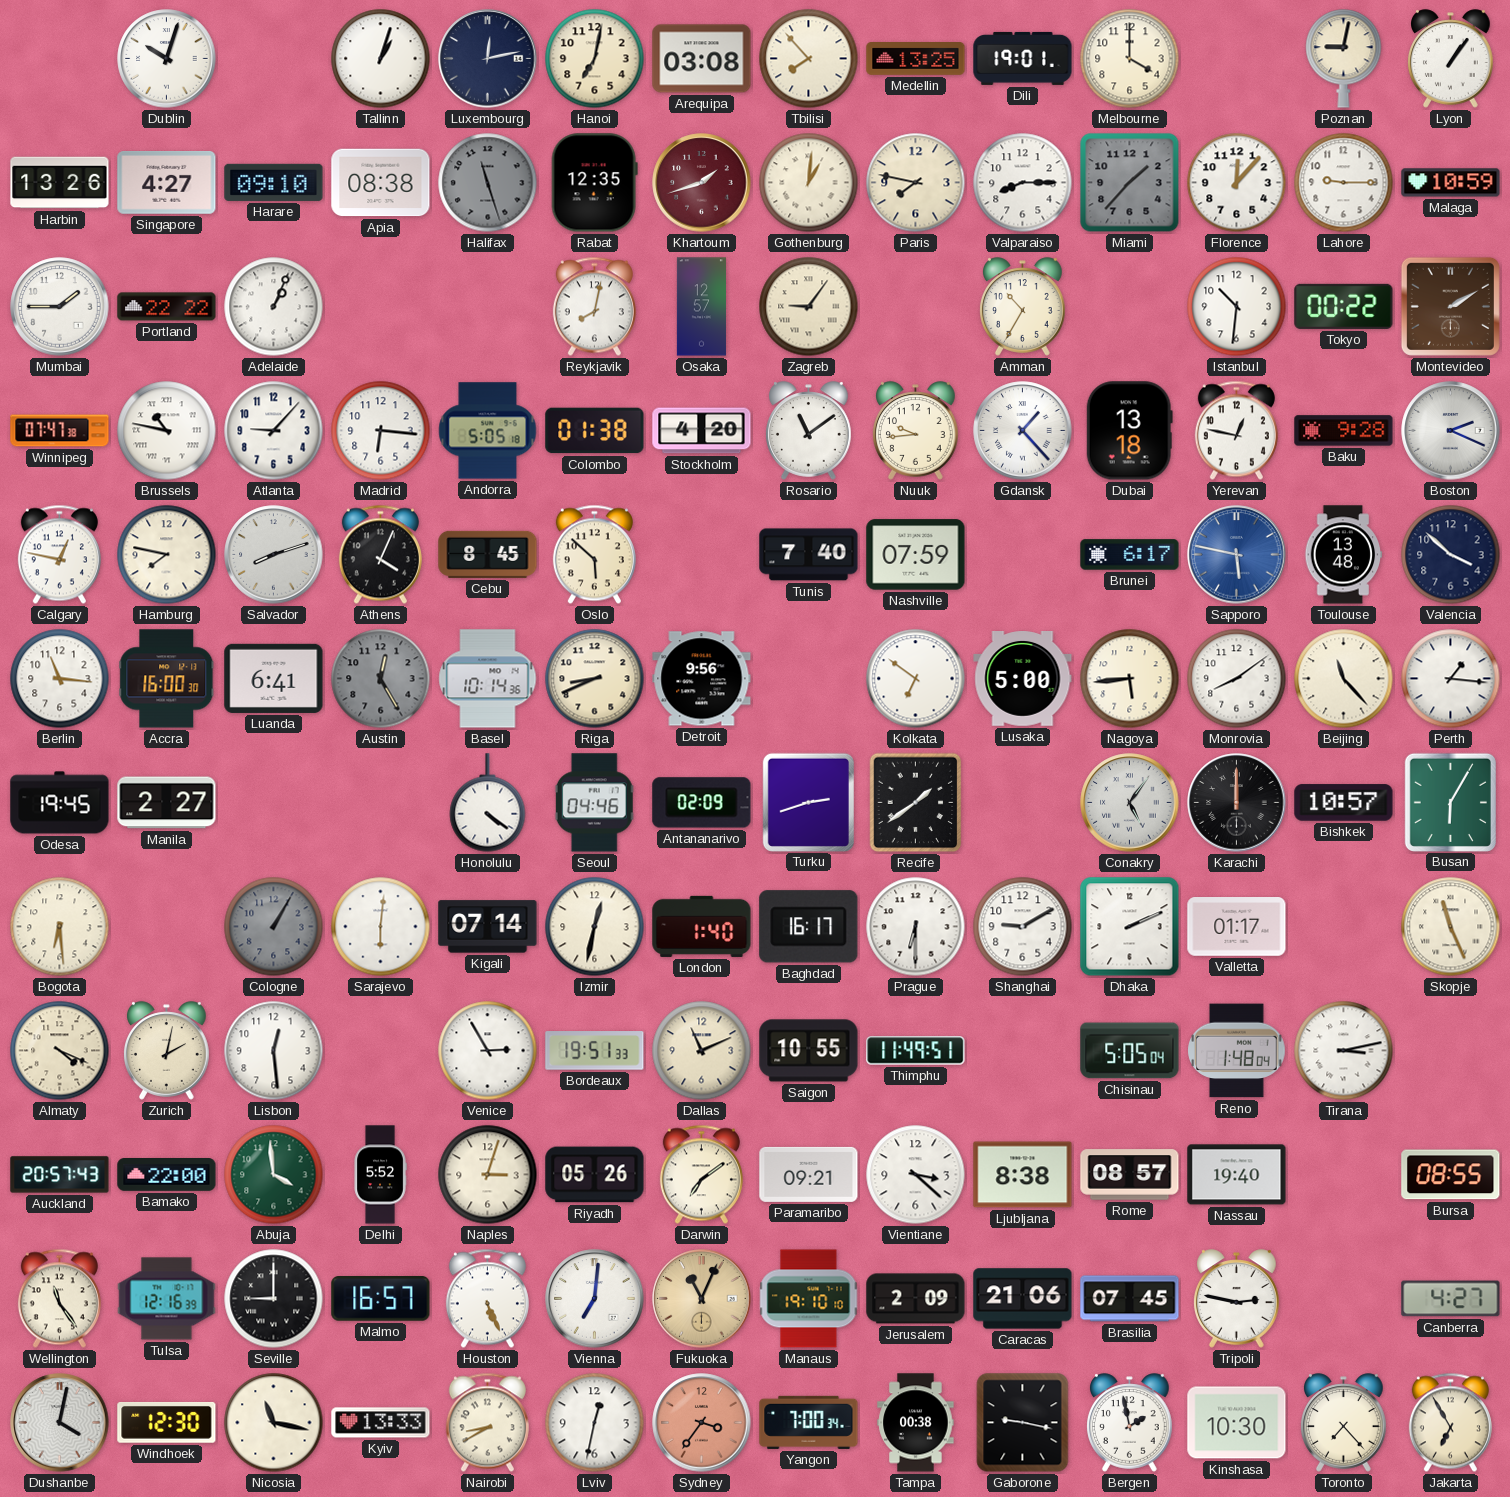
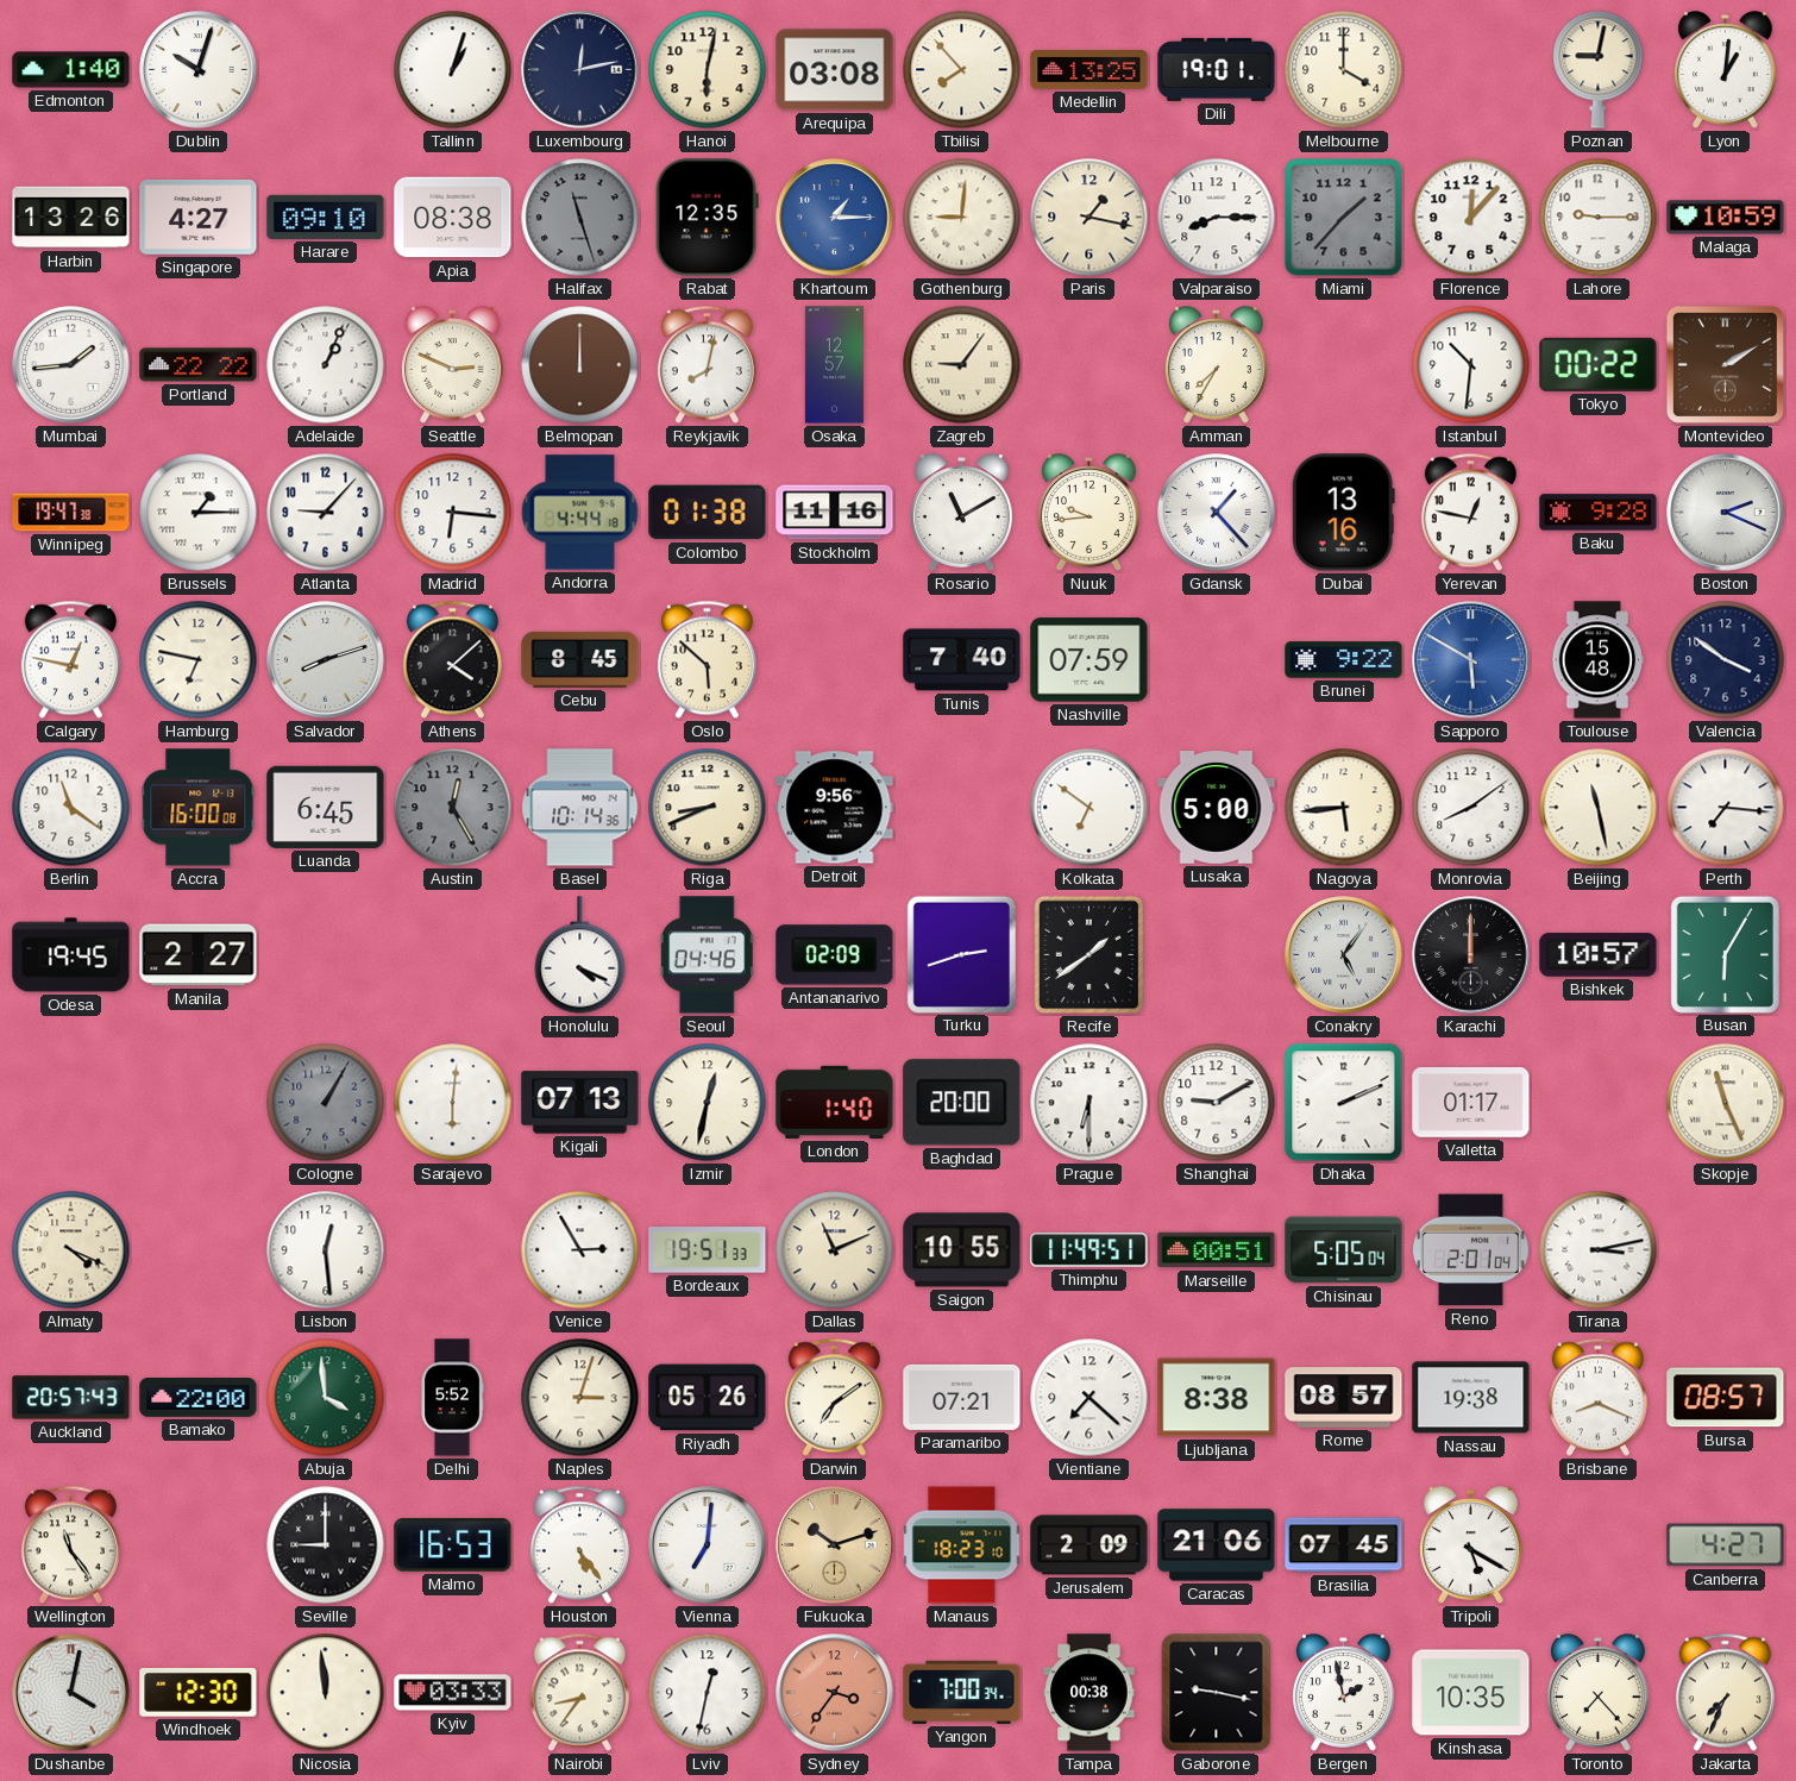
Edmonton: none -> 1:40 (71, 70)
Hanoi: 7:02 -> 6:02 (708, 70)
Lyon: 1:06 -> 1:01 (1726, 70)
Khartoum: 1:42 -> 1:15 (835, 218)
Khartoum dial: burgundy -> blue (835, 218)
Gothenburg: 1:01 -> 9:01 (962, 218)
Paris: 7:47 -> 1:17 (1089, 218)
Mumbai: 1:45 -> 1:44 (71, 365)
Seattle: none -> 2:49 (453, 365)
Belmopan: none -> 12:00 (580, 365)
Amman: 10:35 -> 7:35 (1217, 365)
Winnipeg: 07:47 -> 19:47 (71, 513)
Brussels: 10:47 -> 1:15 (199, 513)
Andorra: 5:05 -> 4:44 (580, 513)
Stockholm: 4:20 -> 11:16 (835, 513)
Rosario: 11:09 -> 11:10 (962, 513)
Dubai: 13:18 -> 13:16 (1343, 513)
Hamburg: 7:47 -> 6:47 (199, 660)
Athens: 4:04 -> 4:08 (452, 660)
Brunei: 6:17 -> 9:22 (1344, 660)
Sapporo: 5:47 -> 5:50 (1471, 660)
Toulouse: 13:48 -> 15:48 (1599, 660)
Valencia: 3:52 -> 3:51 (1726, 660)
Berlin: 11:16 -> 11:21 (71, 808)
Accra: 16:00:30 -> 16:00:08 (199, 808)
Luanda: 6:41 -> 6:45 (326, 807)
Beijing: 11:23 -> 11:28 (1599, 808)
Perth: 1:16 -> 7:16 (1726, 808)
Honolulu: 4:21 -> 4:19 (580, 955)
Bogota: 6:29 -> none (60, 927)
Kigali: 07:14 -> 07:13 (580, 1103)
Baghdad: 16:17 -> 20:00 (962, 1103)
Zurich: 2:02 -> none (167, 1051)
Marseille: none -> 00:51 (1217, 1250)
Reno: 1:48 -> 2:01 (1471, 1250)
Paramaribo: 09:21 -> 07:21 (962, 1397)
Vientiane: 3:22 -> 7:22 (1089, 1398)
Nassau: 19:40 -> 19:38 (1471, 1398)
Brisbane: none -> 8:19 (1597, 1398)
Bursa: 08:55 -> 08:57 (1726, 1398)
Tulsa: 12:16 -> none (167, 1299)
Malmo: 16:57 -> 16:53 (453, 1545)
Houston: 5:26 -> 5:24 (579, 1545)
Fukuoka: 11:04 -> 10:12 (835, 1545)
Manaus: 19:10 -> 18:23 (962, 1545)
Tripoli: 2:47 -> 5:20 (1471, 1545)
Nicosia: 11:17 -> 11:59 (326, 1693)
Kyiv: 13:33 -> 03:33 (453, 1693)
Nairobi: 8:40 -> 8:36 (579, 1693)
Kinshasa: 10:30 -> 10:35 (1471, 1693)
Jakarta: 6:55 -> 7:34 (1725, 1693)
